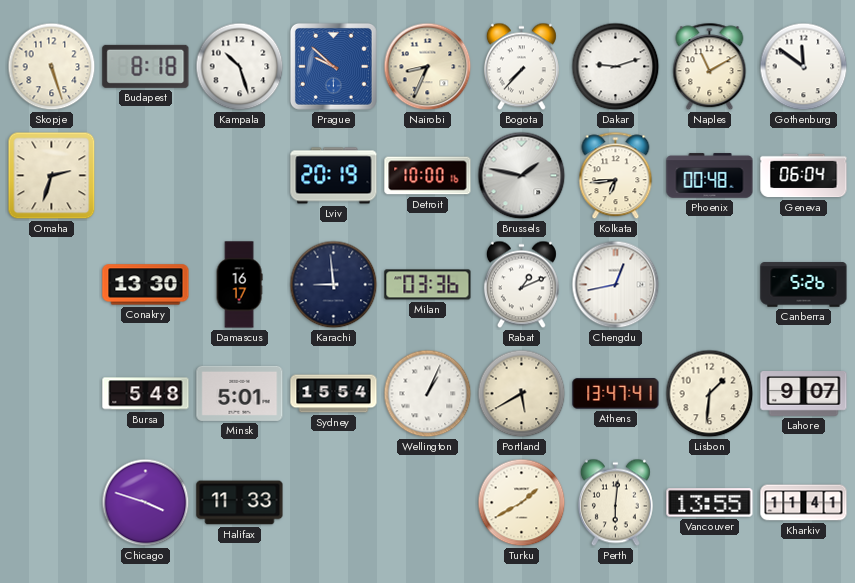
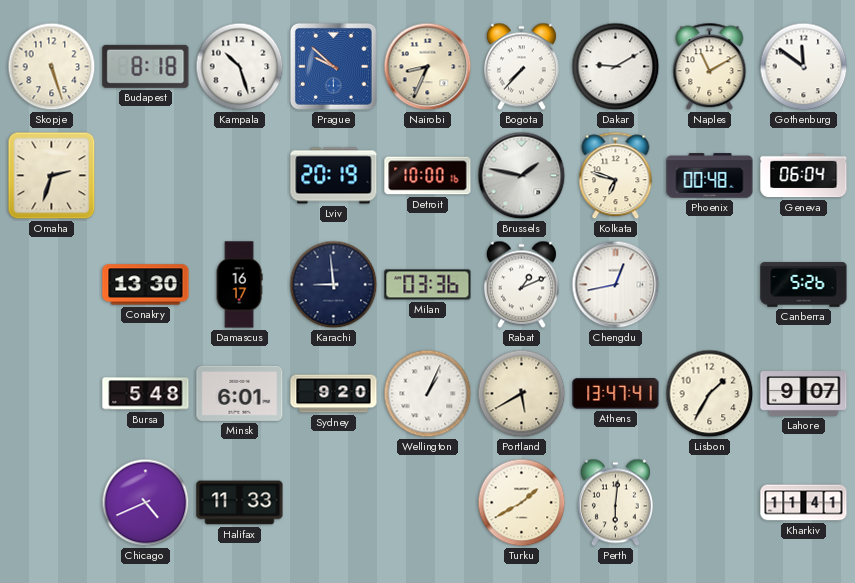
Dakar: 9:12 -> 9:10 (616, 67)
Kolkata: 6:44 -> 6:48 (616, 176)
Minsk: 5:01 -> 6:01 (240, 393)
Sydney: 15:54 -> 9:20 (334, 394)
Lisbon: 1:31 -> 1:35 (710, 394)
Chicago: 3:48 -> 4:41 (146, 503)
Vancouver: 13:55 -> none (710, 503)
